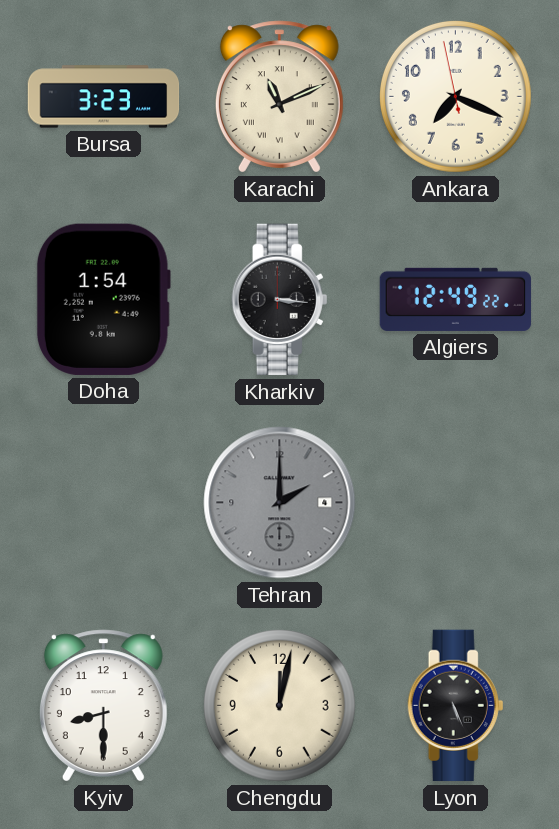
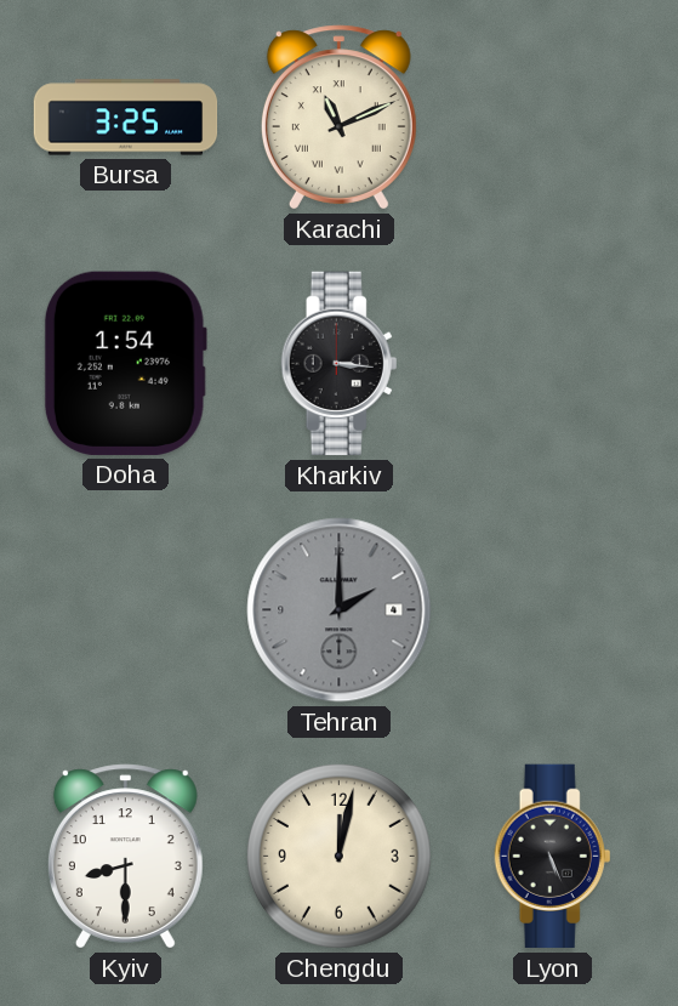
Bursa: 3:23 -> 3:25 (126, 118)
Ankara: 7:18 -> none (455, 96)
Algiers: 12:49 -> none (456, 299)
